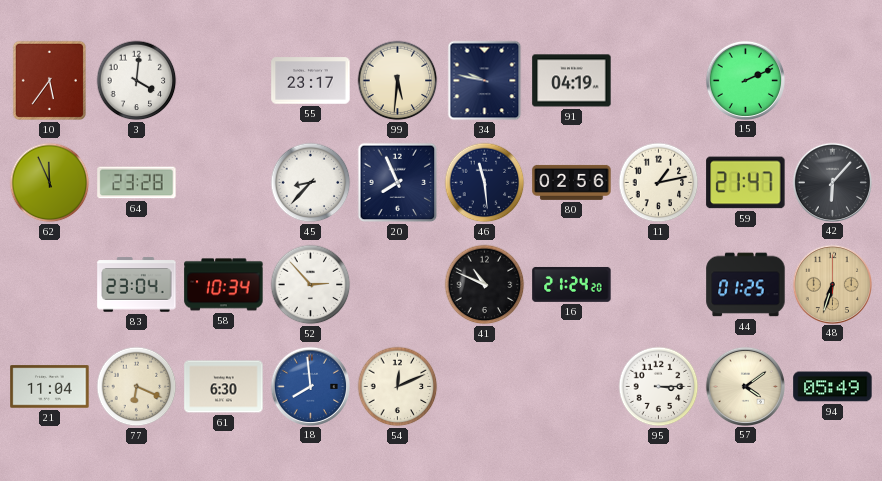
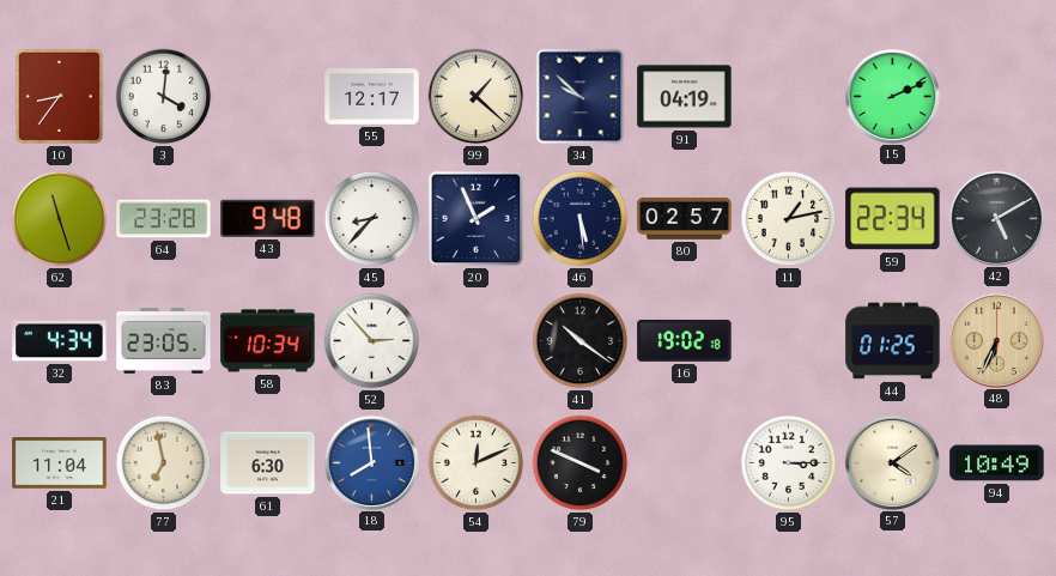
10: 5:36 -> 8:36 (59, 96)
55: 23:17 -> 12:17 (372, 97)
99: 5:31 -> 1:22 (477, 97)
34: 9:47 -> 9:52 (581, 97)
62: 11:56 -> 11:27 (60, 219)
43: none -> 9:48 (268, 218)
20: 7:56 -> 1:56 (477, 219)
46: 11:29 -> 5:29 (581, 219)
80: 02:56 -> 02:57 (685, 218)
59: 21:47 -> 22:34 (893, 219)
42: 6:07 -> 5:10 (996, 218)
32: none -> 4:34 (60, 341)
83: 23:04 -> 23:05 (164, 341)
41: 10:49 -> 10:21 (581, 341)
16: 21:24 -> 19:02 (685, 340)
48: 6:33 -> 6:34 (996, 340)
77: 6:19 -> 6:58 (164, 463)
79: none -> 3:49 (581, 463)
94: 05:49 -> 10:49 (997, 463)
